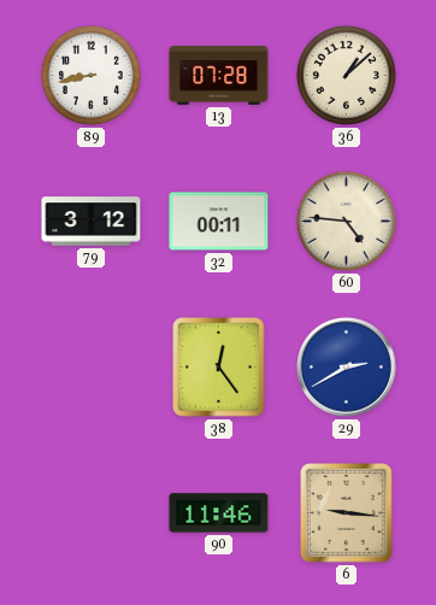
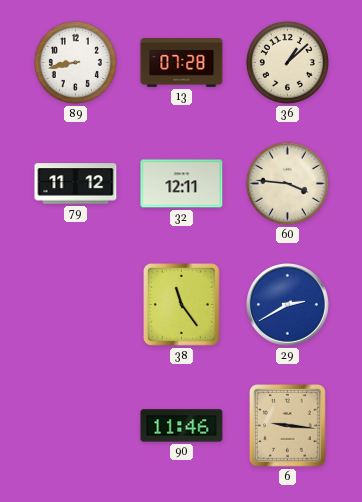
79: 3:12 -> 11:12 (76, 184)
32: 00:11 -> 12:11 (182, 184)
60: 4:46 -> 3:46 (287, 183)
38: 12:24 -> 11:24 (182, 305)
